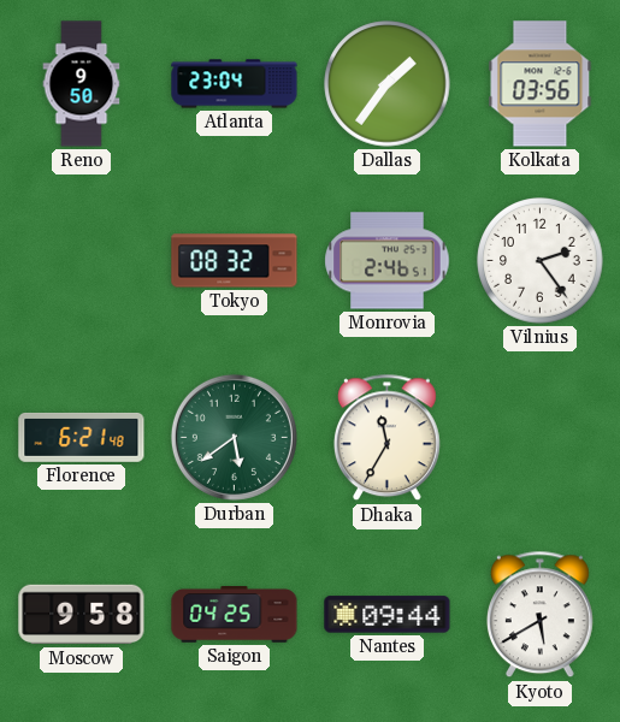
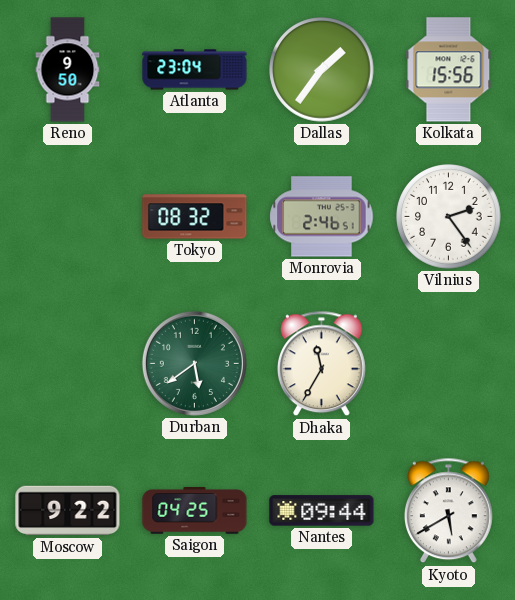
Kolkata: 03:56 -> 15:56 (449, 70)
Florence: 6:21 -> none (82, 437)
Moscow: 9:58 -> 9:22 (68, 511)
